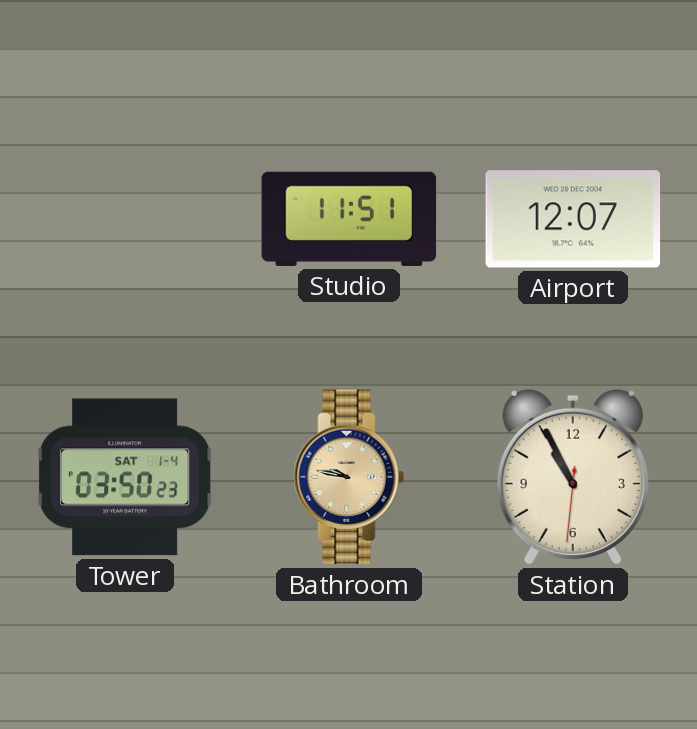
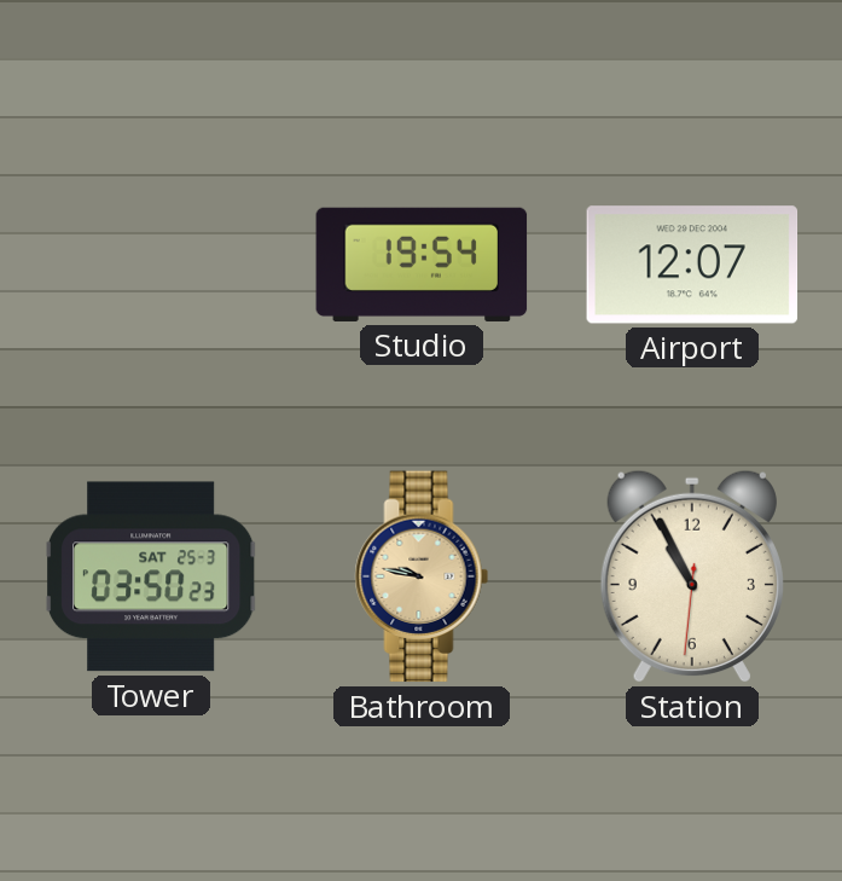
Studio: 11:51 -> 19:54 (422, 265)
Tower date: SAT 1-4 -> SAT 25-3 (151, 576)
